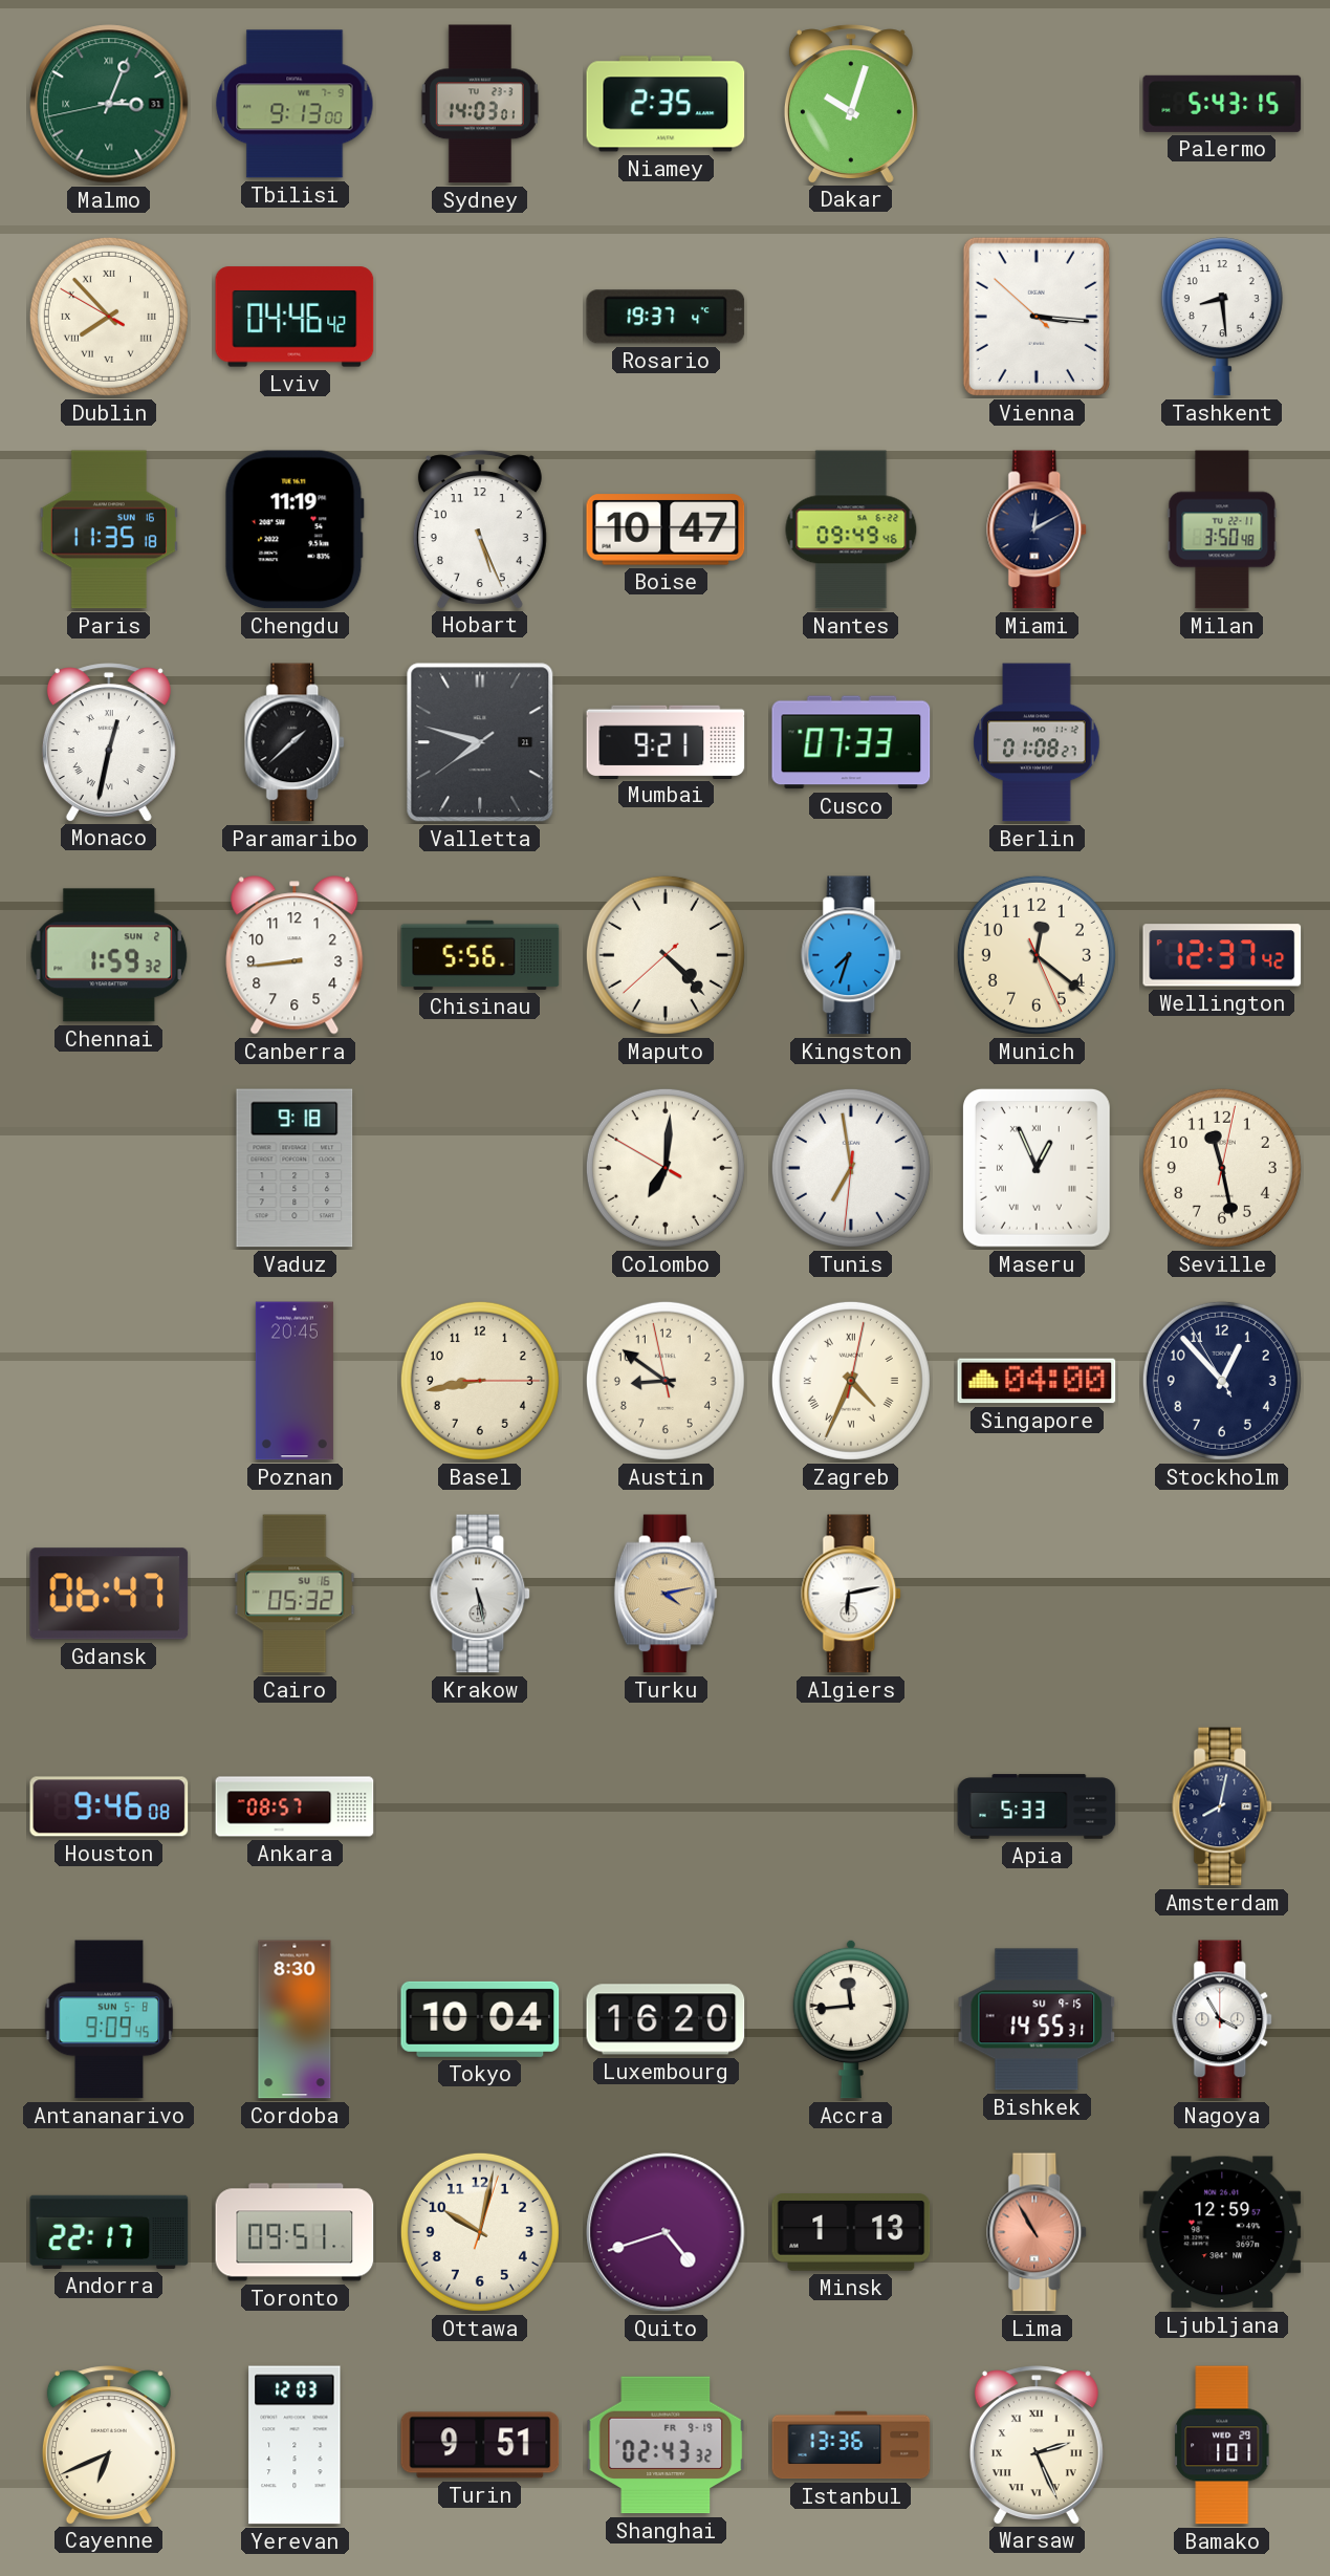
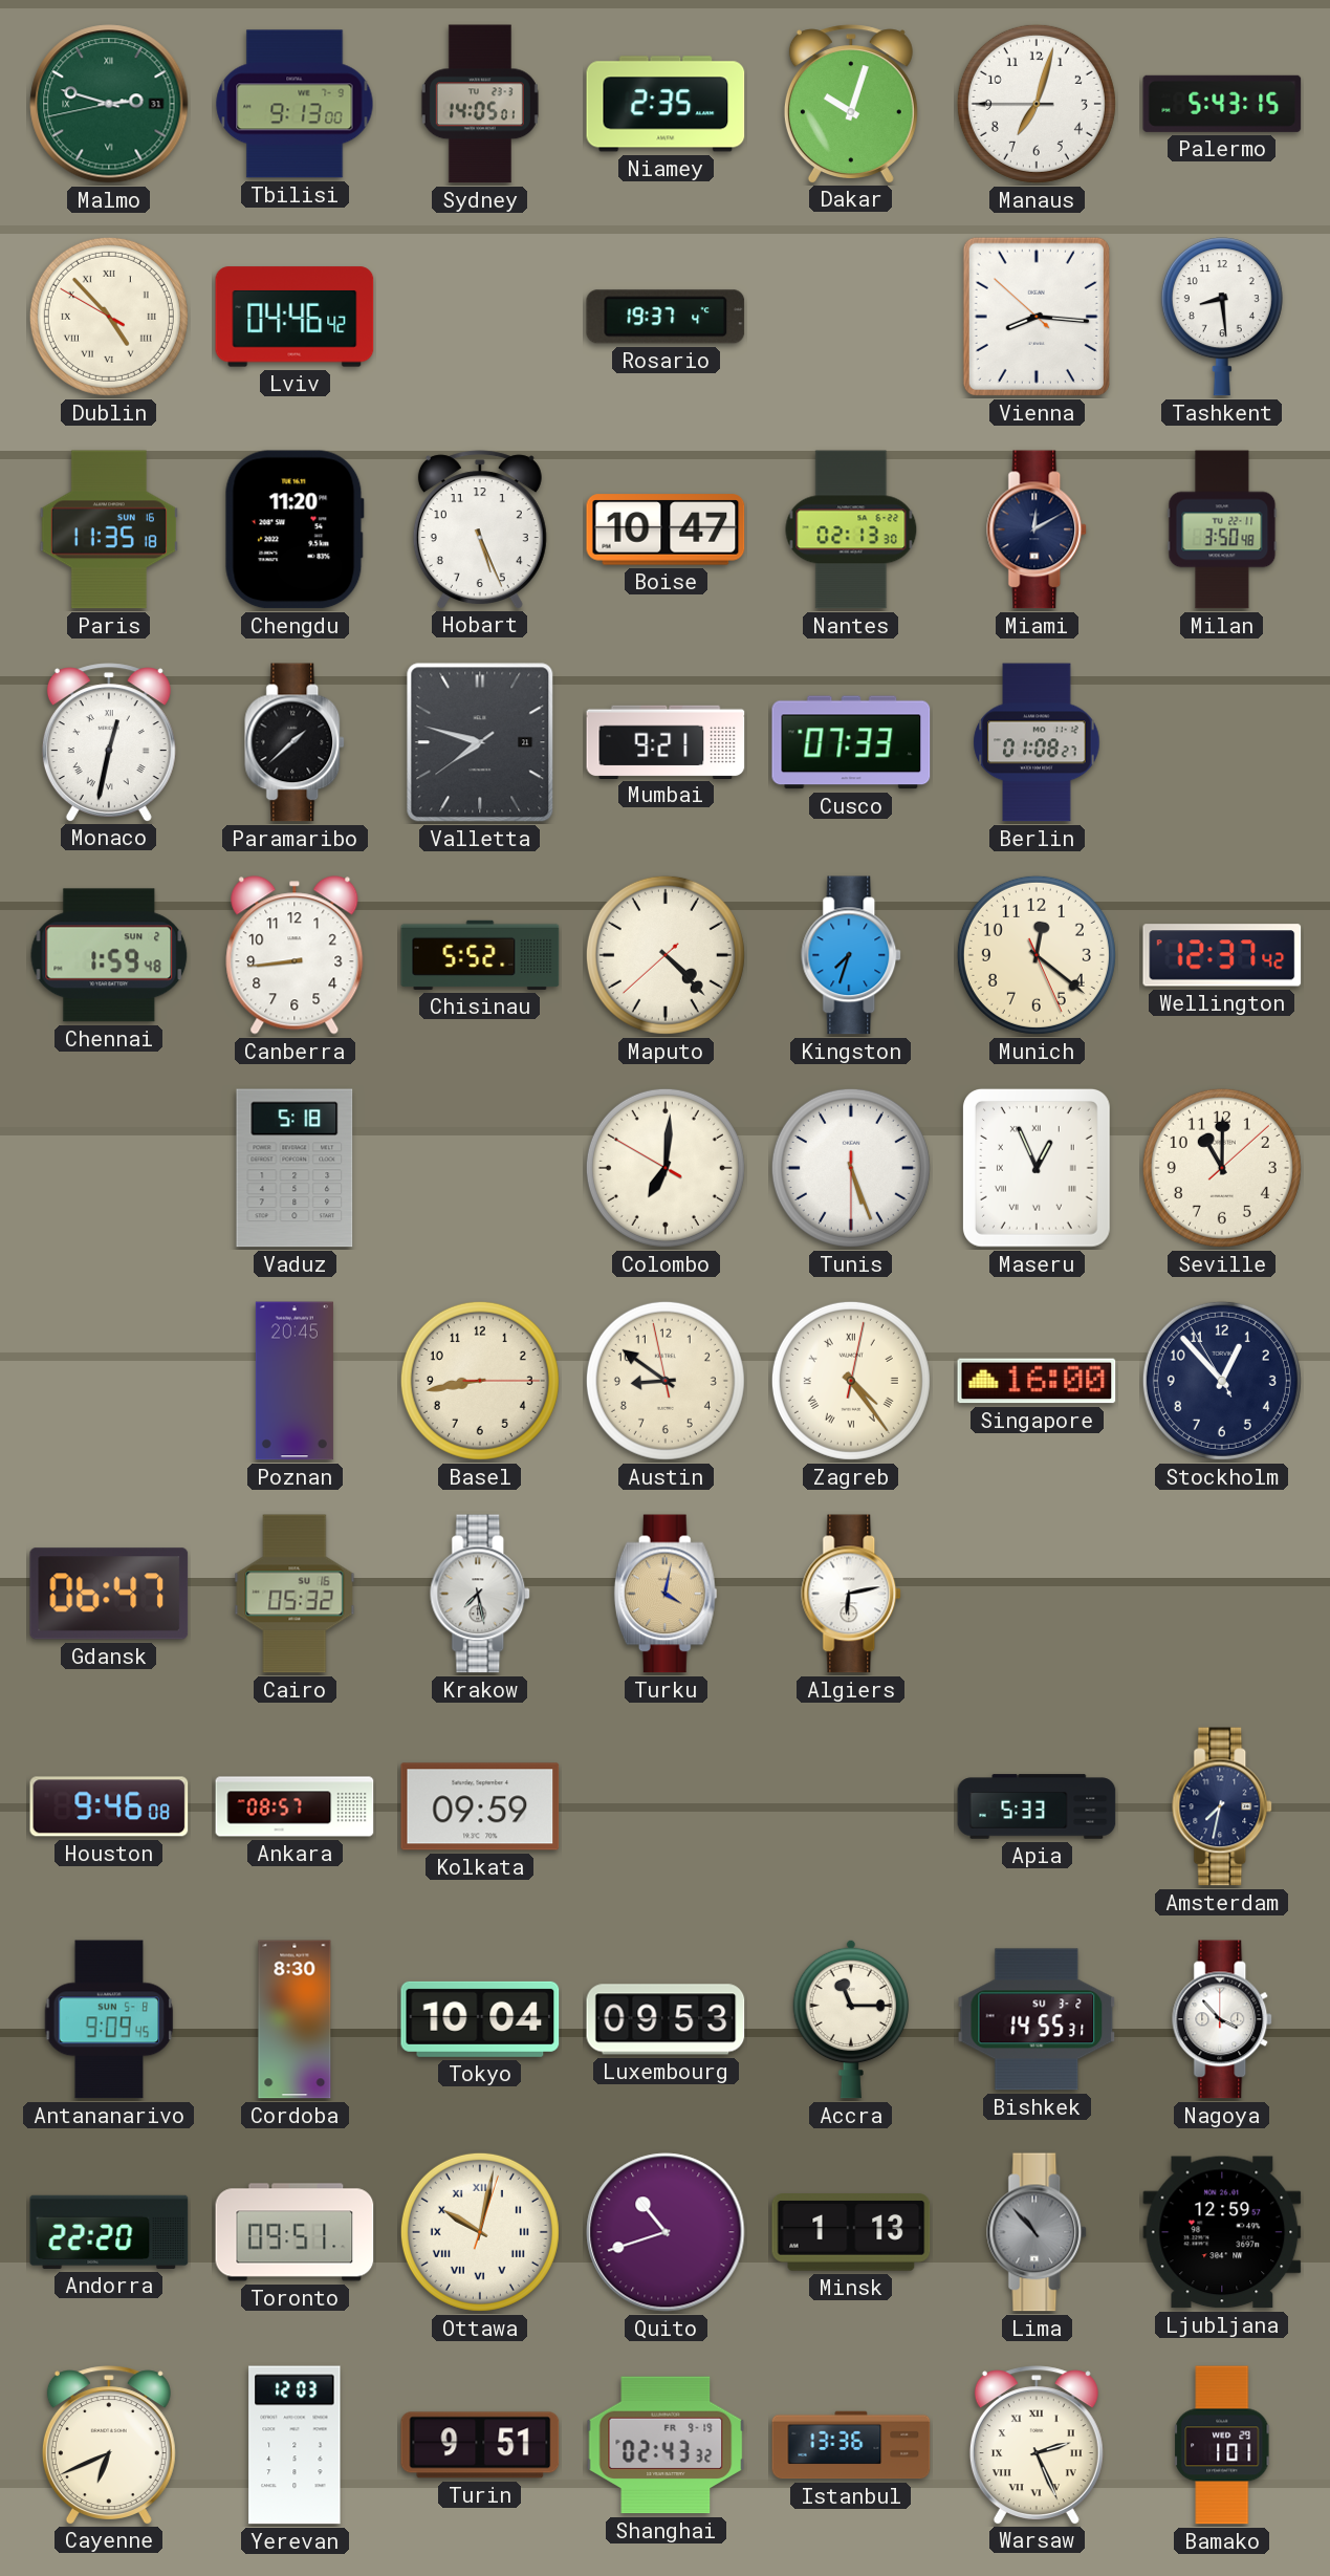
Malmo: 3:03 -> 2:47 (109, 104)
Sydney: 14:03 -> 14:05 (480, 104)
Manaus: none -> 7:02 (1037, 104)
Dublin: 7:52 -> 4:52 (109, 317)
Vienna: 3:15 -> 8:15 (1037, 317)
Chengdu: 11:19 -> 11:20 (295, 529)
Nantes: 09:49 -> 02:13 (851, 529)
Chennai: 1:59:32 -> 1:59:48 (109, 955)
Chisinau: 5:56 -> 5:52 (480, 955)
Vaduz: 9:18 -> 5:18 (295, 1168)
Tunis: 6:58 -> 5:26 (851, 1168)
Seville: 11:28 -> 11:00 (1222, 1168)
Zagreb: 4:34 -> 4:24 (851, 1381)
Singapore: 04:00 -> 16:00 (1037, 1381)
Krakow: 5:28 -> 7:28 (481, 1594)
Turku: 4:13 -> 4:02 (666, 1594)
Kolkata: none -> 09:59 (480, 1806)
Amsterdam: 8:02 -> 7:32 (1223, 1806)
Luxembourg: 16:20 -> 09:53 (666, 2019)
Accra: 11:44 -> 11:15 (850, 2019)
Bishkek date: SU 9-15 -> SU 3-2 (1037, 2019)
Nagoya: 3:55 -> 3:53 (1223, 2019)
Andorra: 22:17 -> 22:20 (109, 2232)
Ottawa numerals: Arabic -> Roman (480, 2232)
Quito: 4:42 -> 10:42 (666, 2232)
Lima: 10:55 -> 10:53 (1038, 2232)
Lima dial: salmon -> grey (1038, 2232)
